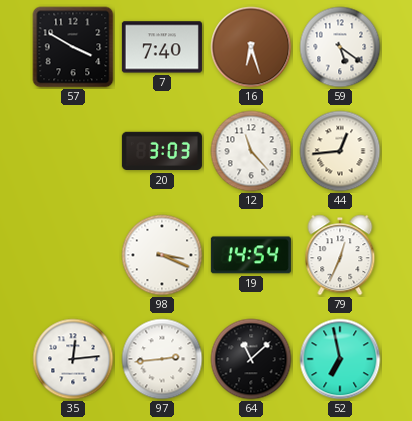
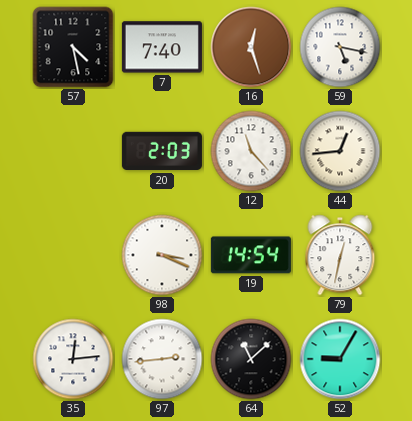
57: 3:50 -> 4:28 (73, 47)
16: 6:27 -> 12:27 (251, 47)
59: 5:21 -> 5:17 (340, 47)
20: 3:03 -> 2:03 (162, 151)
79: 12:34 -> 12:32 (340, 255)
52: 6:58 -> 9:05 (340, 359)
